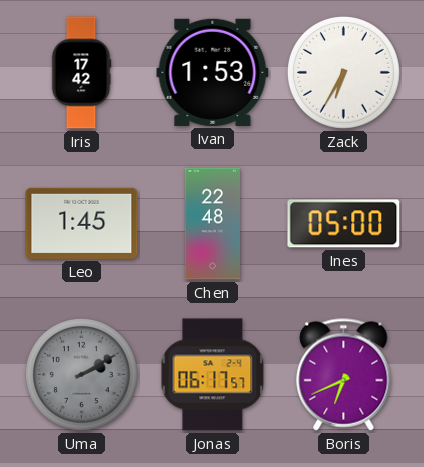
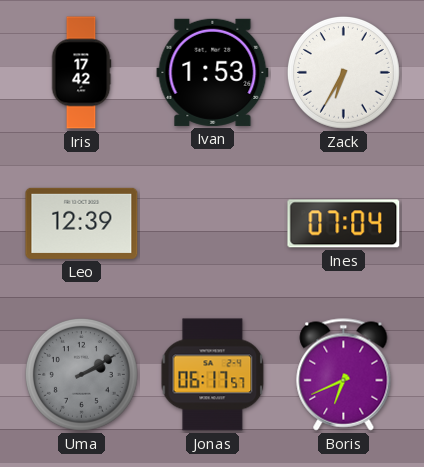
Leo: 1:45 -> 12:39 (82, 223)
Chen: 22:48 -> none (212, 224)
Ines: 05:00 -> 07:04 (344, 224)
